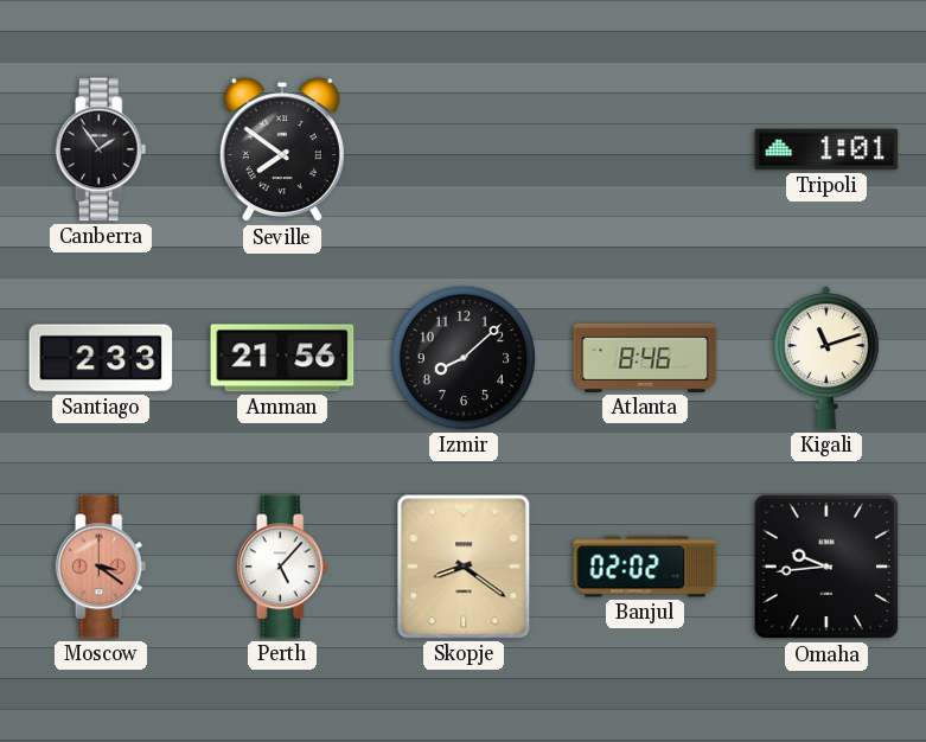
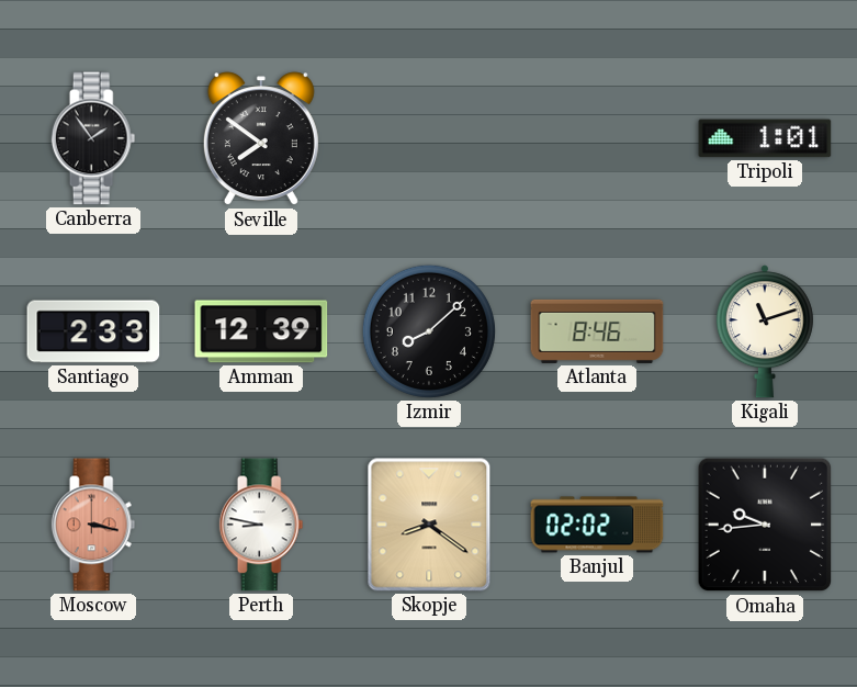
Amman: 21:56 -> 12:39 (261, 331)
Moscow: 3:21 -> 3:17 (93, 525)
Perth: 5:07 -> 8:47 (261, 525)
